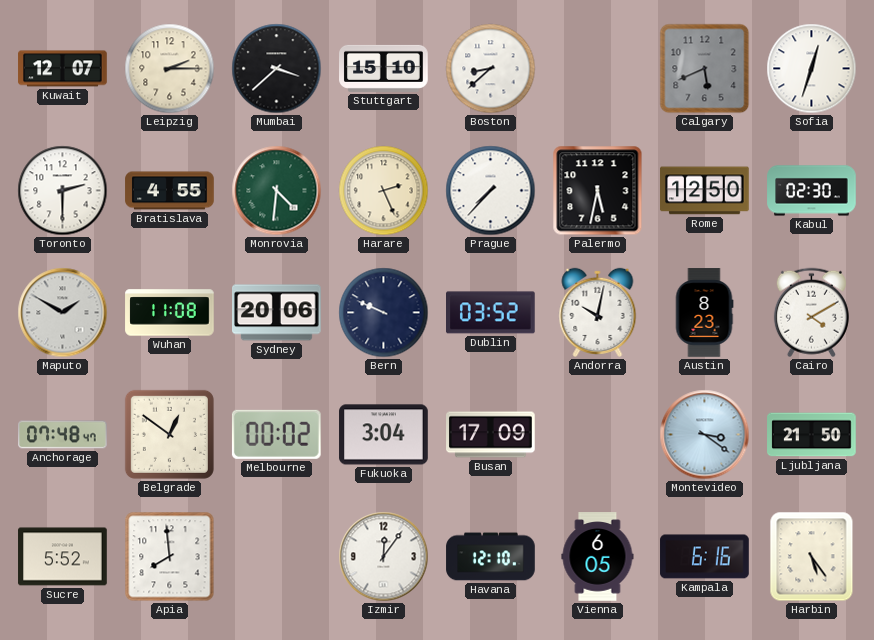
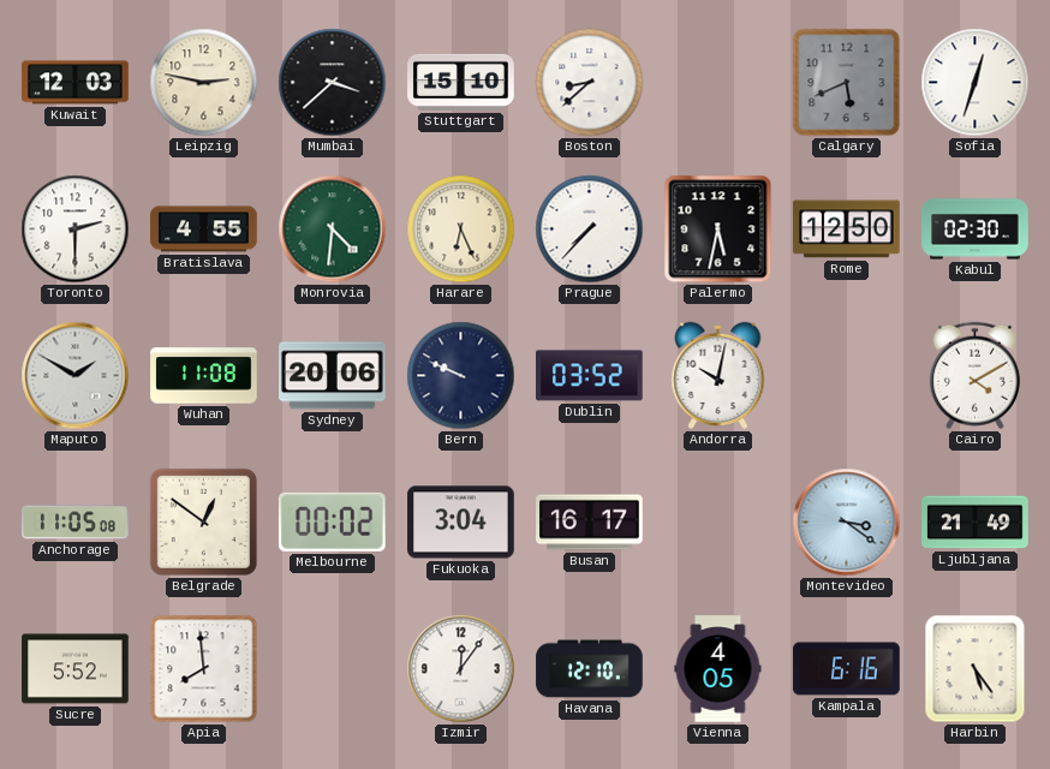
Kuwait: 12:07 -> 12:03 (76, 83)
Leipzig: 2:15 -> 2:47 (204, 83)
Harare: 2:26 -> 6:26 (461, 229)
Austin: 8:23 -> none (704, 313)
Anchorage: 07:48 -> 11:05 (76, 523)
Busan: 17:09 -> 16:17 (590, 523)
Ljubljana: 21:50 -> 21:49 (976, 523)
Vienna: 6:05 -> 4:05 (718, 669)
